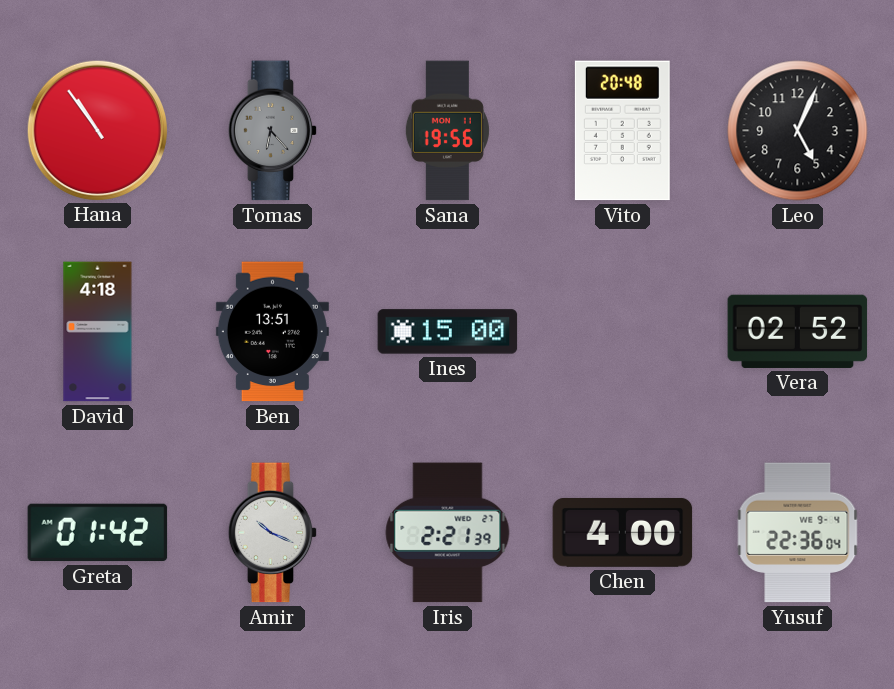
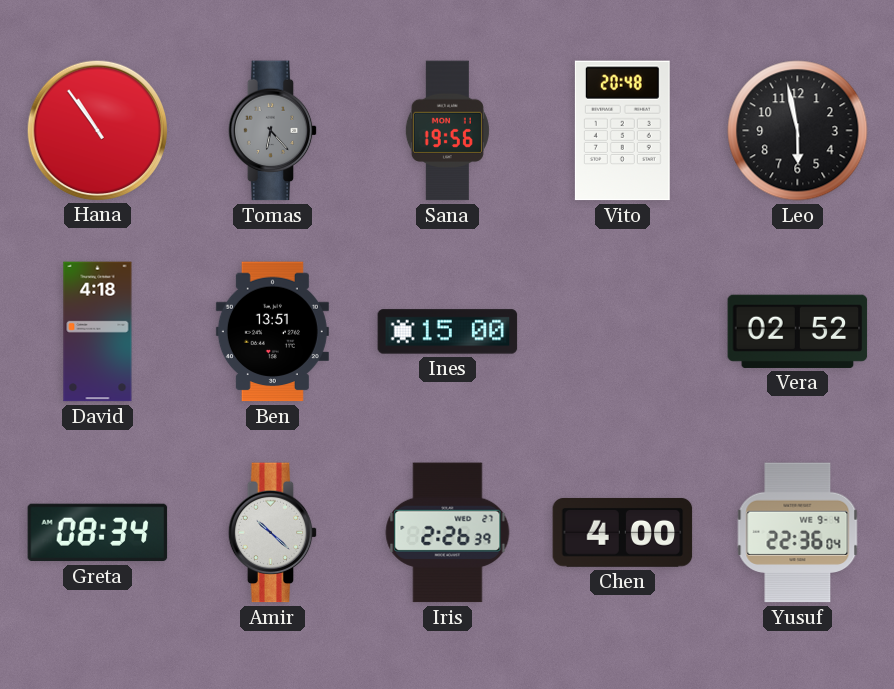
Leo: 5:04 -> 5:58 (798, 131)
Greta: 01:42 -> 08:34 (98, 533)
Amir: 10:19 -> 10:22 (273, 533)
Iris: 2:21 -> 2:26 (448, 533)
